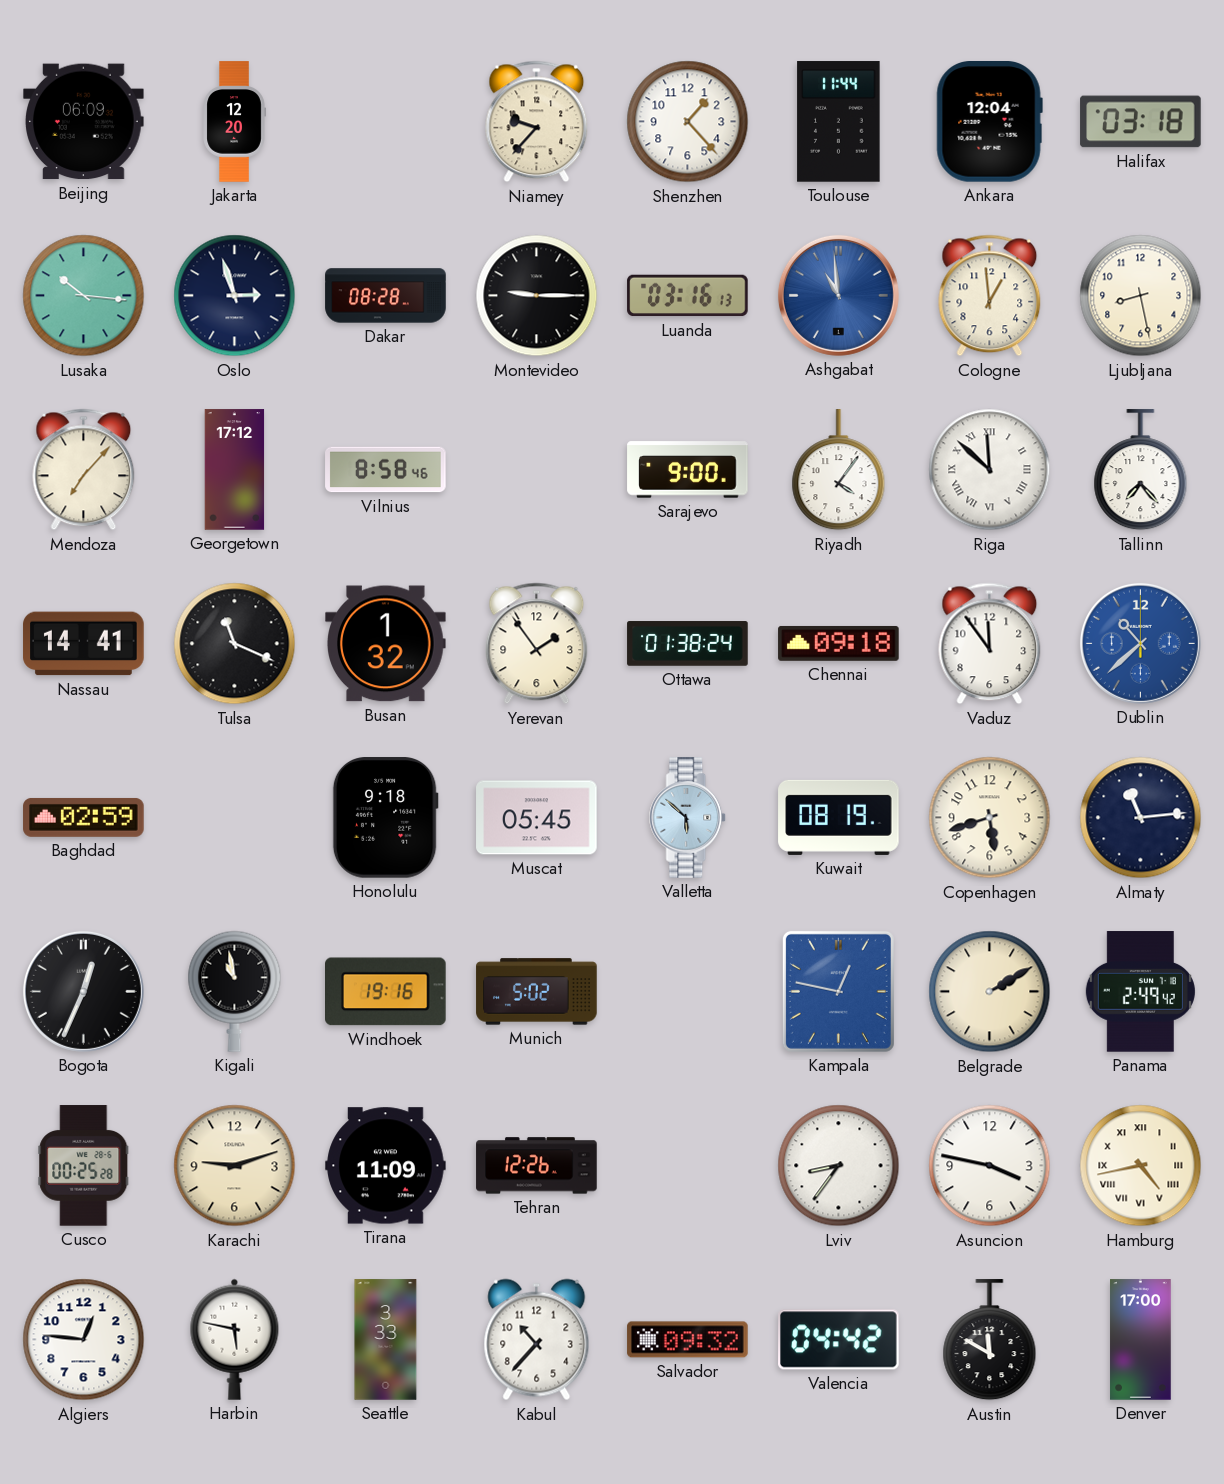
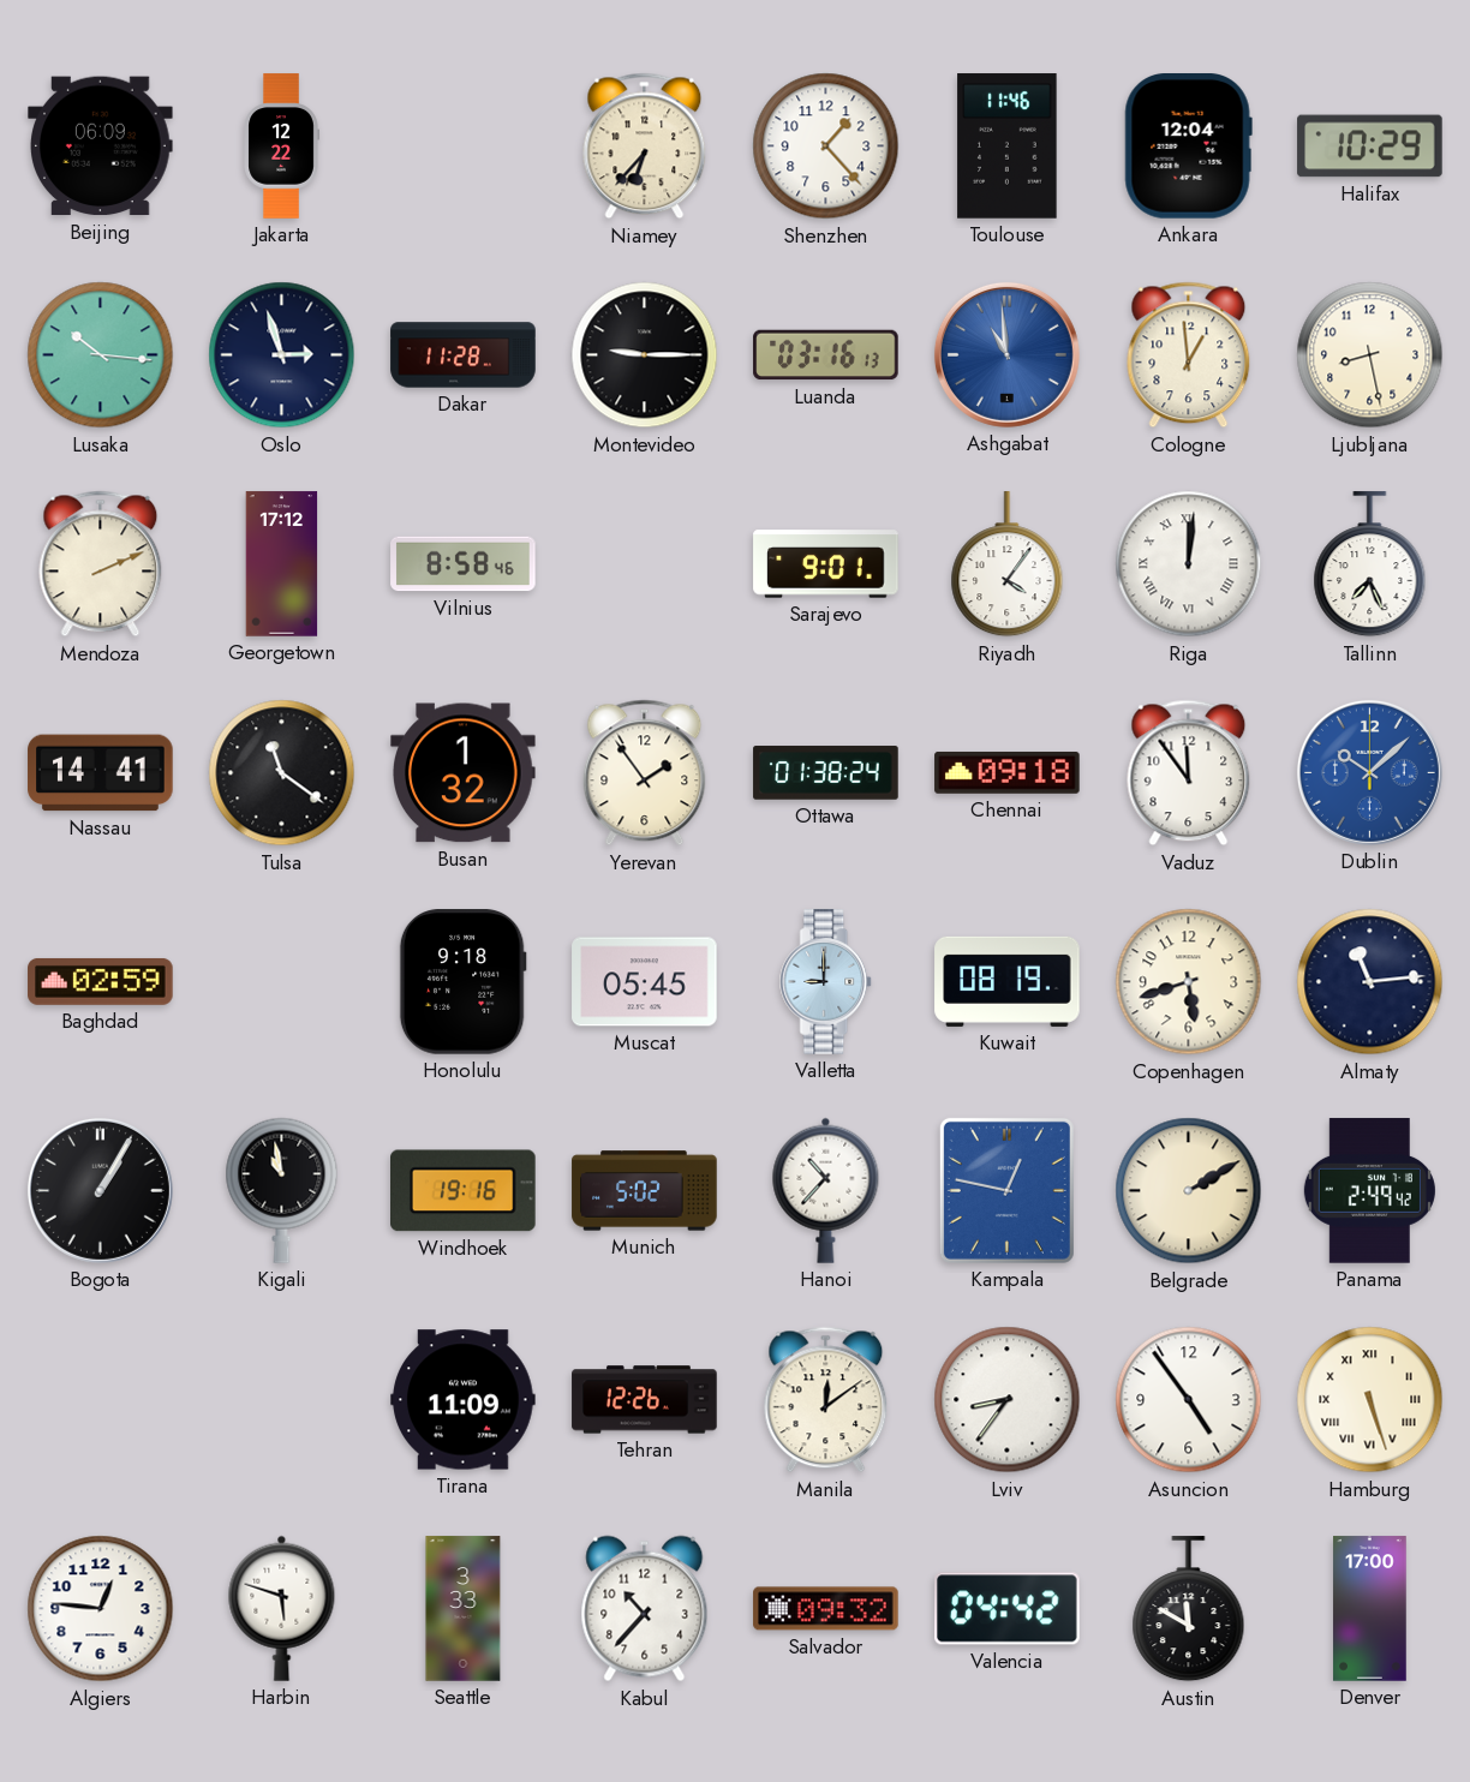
Jakarta: 12:20 -> 12:22 (281, 146)
Niamey: 9:37 -> 6:37 (645, 146)
Toulouse: 11:44 -> 11:46 (1008, 146)
Halifax: 03:18 -> 10:29 (1370, 146)
Dakar: 08:28 -> 11:28 (464, 355)
Mendoza: 7:07 -> 2:11 (101, 564)
Sarajevo: 9:00 -> 9:01 (826, 564)
Riga: 11:52 -> 12:01 (1189, 564)
Tallinn: 7:23 -> 7:26 (1370, 564)
Tulsa: 11:19 -> 11:21 (282, 773)
Dublin: 10:38 -> 10:08 (1369, 772)
Valletta: 5:52 -> 9:00 (826, 982)
Bogota: 12:34 -> 1:05 (100, 1190)
Hanoi: none -> 10:37 (826, 1190)
Cusco: 00:25 -> none (84, 1166)
Karachi: 9:12 -> none (235, 1166)
Manila: none -> 12:09 (826, 1400)
Asuncion: 3:47 -> 4:54 (1189, 1400)
Hamburg: 4:43 -> 5:27 (1370, 1400)
Harbin: 5:47 -> 5:48 (282, 1608)
